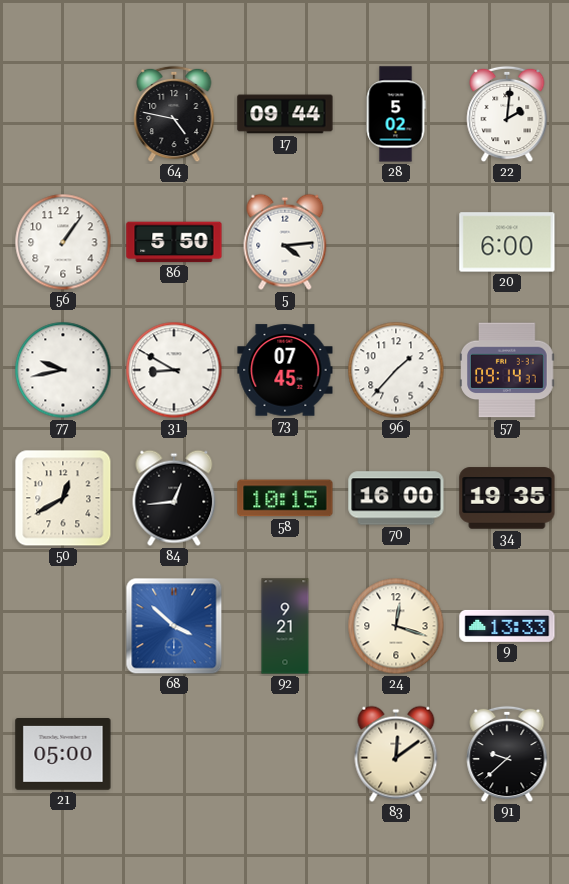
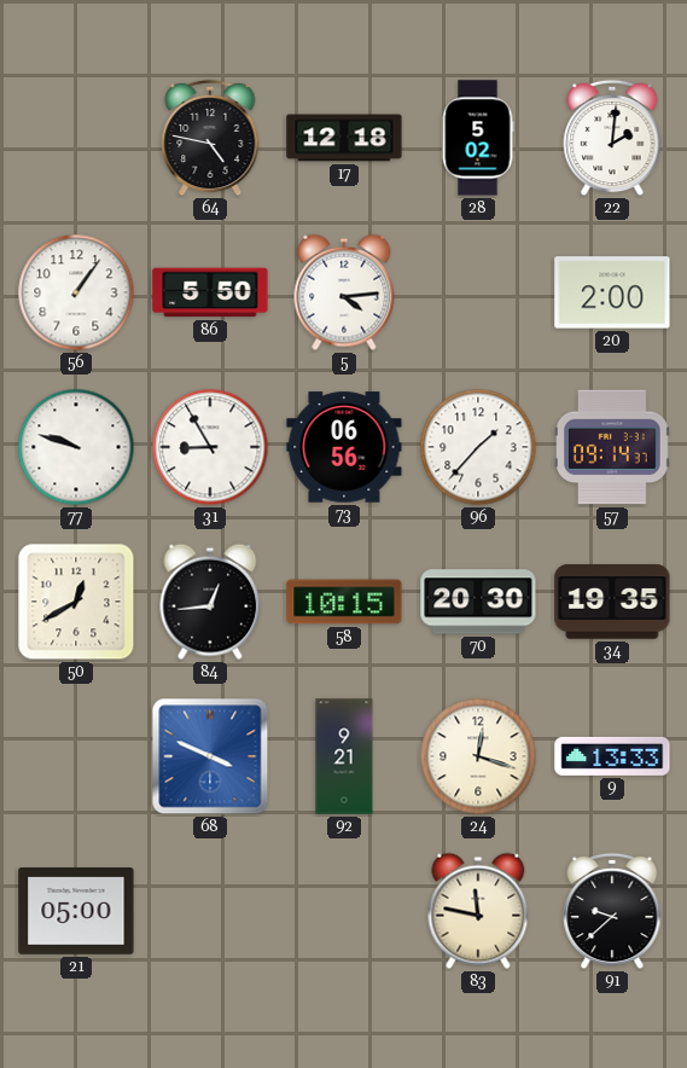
17: 09:44 -> 12:18 (344, 138)
20: 6:00 -> 2:00 (612, 292)
77: 9:43 -> 9:48 (76, 447)
31: 8:50 -> 8:55 (210, 447)
73: 07:45 -> 06:56 (344, 447)
70: 16:00 -> 20:30 (478, 602)
68: 3:52 -> 3:49 (210, 756)
83: 12:09 -> 11:47 (478, 911)
